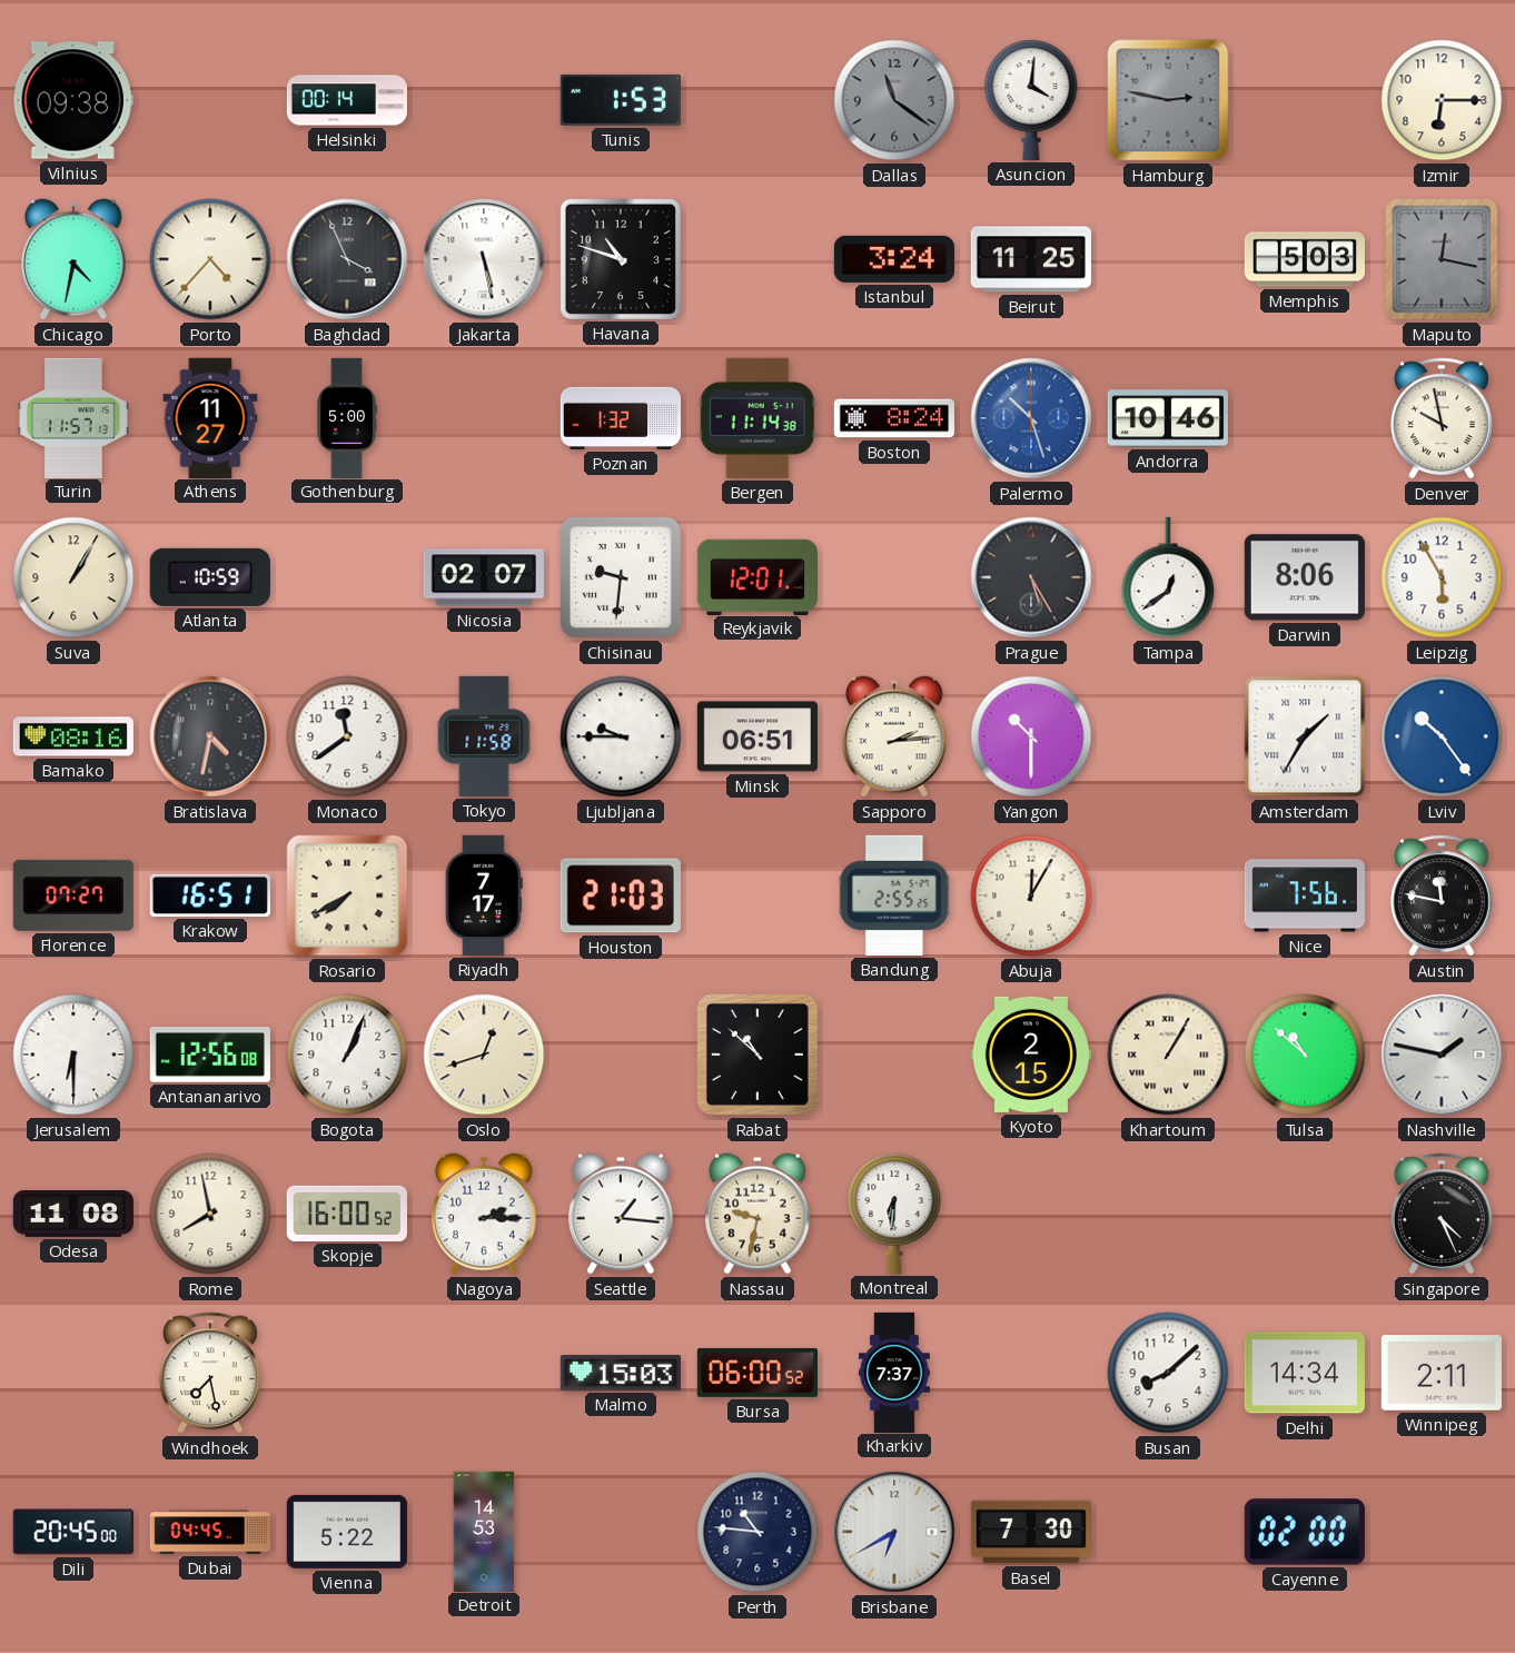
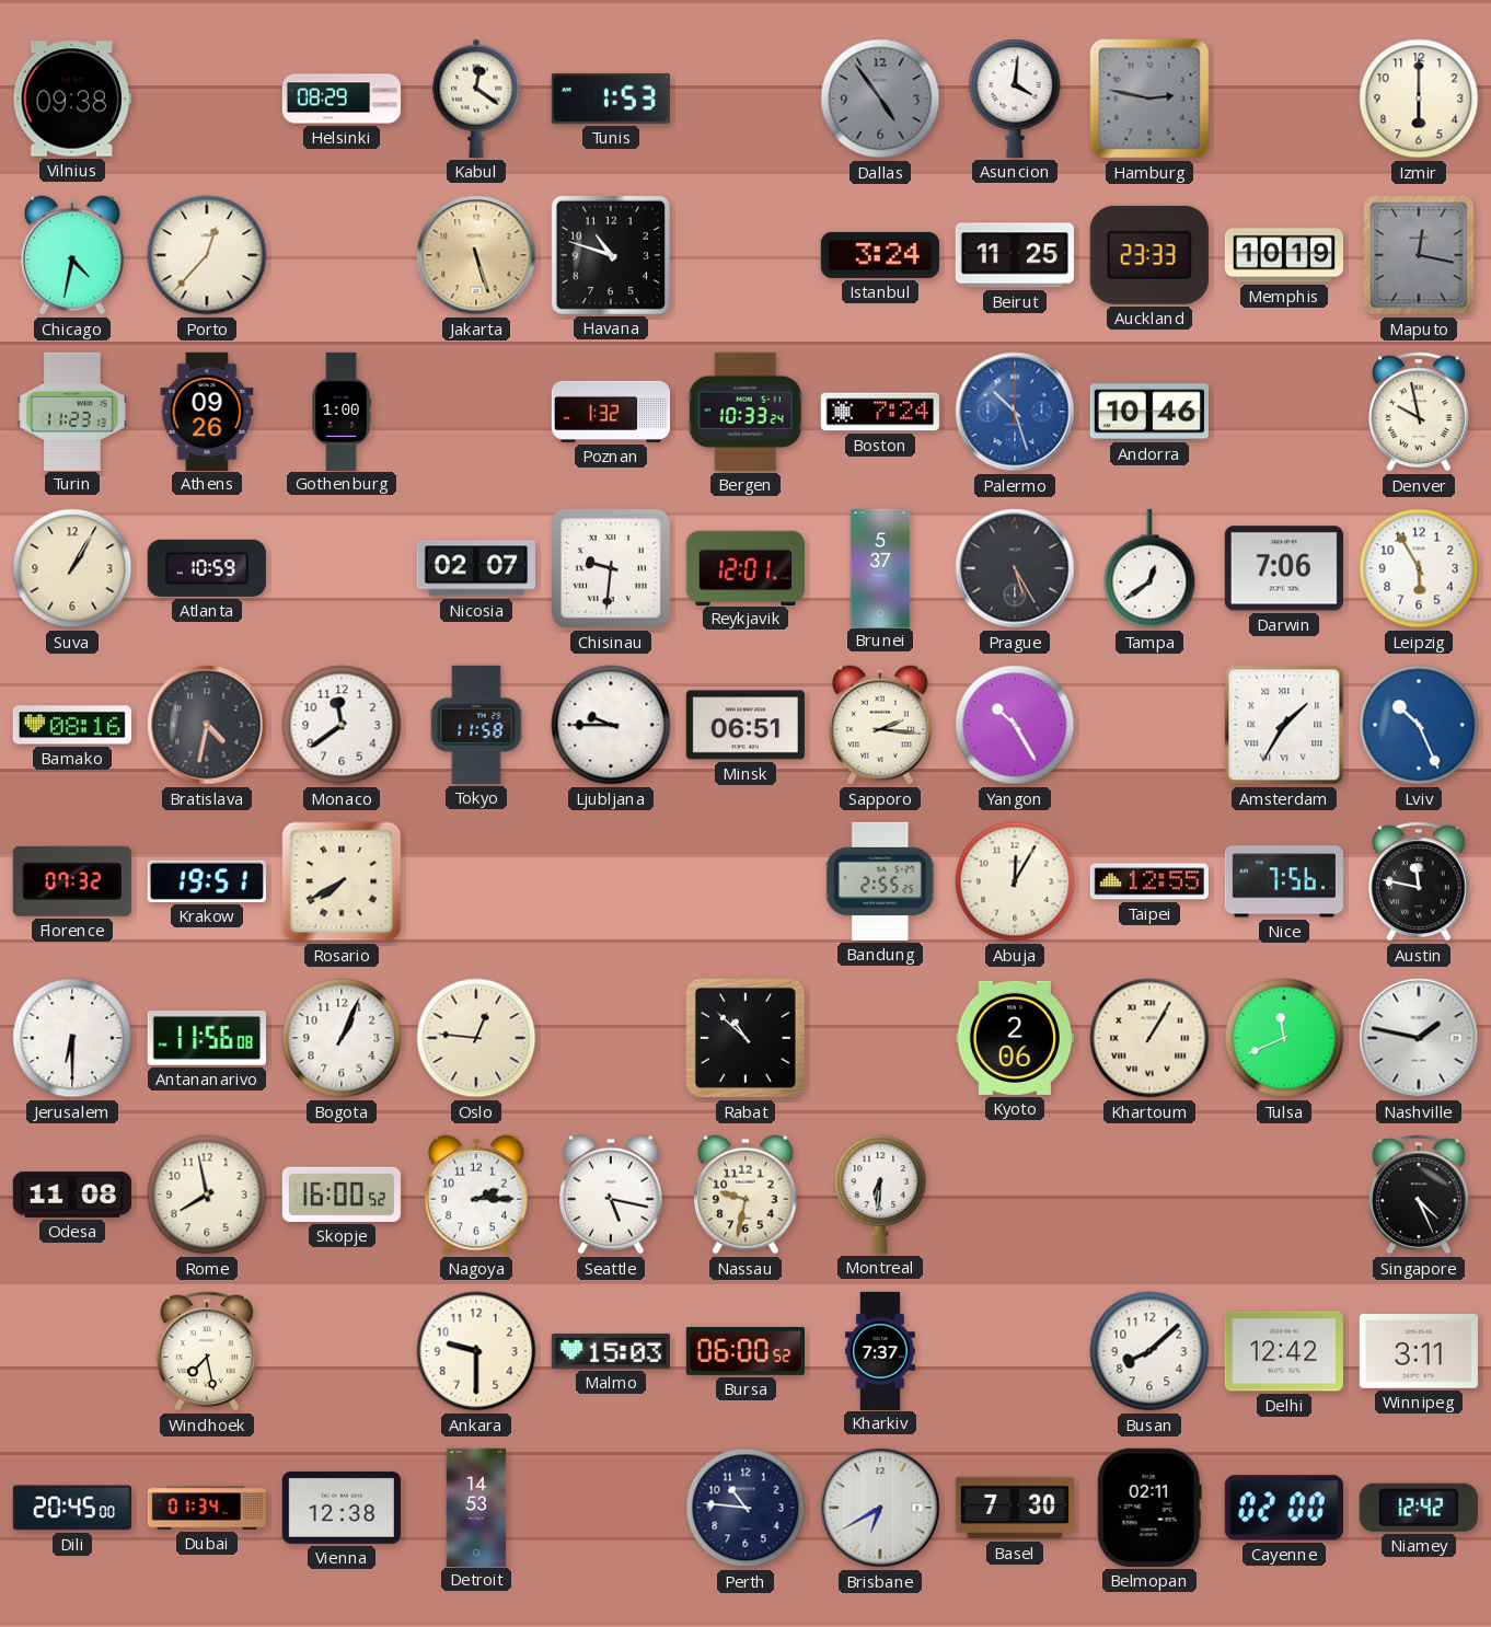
Helsinki: 00:14 -> 08:29 (340, 99)
Kabul: none -> 12:21 (476, 99)
Dallas: 11:21 -> 4:54 (880, 99)
Izmir: 6:15 -> 6:00 (1419, 99)
Porto: 4:37 -> 12:37 (207, 255)
Baghdad: 3:56 -> none (347, 259)
Jakarta: 5:28 -> 5:27 (476, 255)
Jakarta dial: white -> champagne (476, 255)
Auckland: none -> 23:33 (1149, 255)
Memphis: 5:03 -> 10:19 (1283, 255)
Turin: 11:57 -> 11:23 (72, 411)
Athens: 11:27 -> 09:26 (207, 411)
Gothenburg: 5:00 -> 1:00 (342, 411)
Bergen: 11:14 -> 10:33 (745, 412)
Boston: 8:24 -> 7:24 (880, 412)
Brunei: none -> 5:37 (880, 567)
Darwin: 8:06 -> 7:06 (1284, 568)
Sapporo: 2:14 -> 2:16 (880, 725)
Yangon: 10:30 -> 10:25 (1015, 725)
Lviv: 10:24 -> 10:26 (1419, 725)
Florence: 07:27 -> 07:32 (72, 881)
Krakow: 16:51 -> 19:51 (207, 881)
Riyadh: 7:17 -> none (484, 895)
Houston: 21:03 -> none (621, 895)
Taipei: none -> 12:55 (1149, 881)
Antananarivo: 12:56 -> 11:56 (207, 1039)
Oslo: 12:42 -> 12:46 (476, 1038)
Kyoto: 2:15 -> 2:06 (1015, 1038)
Tulsa: 10:52 -> 11:41 (1284, 1038)
Seattle: 1:16 -> 5:17 (611, 1195)
Ankara: none -> 9:30 (476, 1351)
Delhi: 14:34 -> 12:42 (1284, 1351)
Winnipeg: 2:11 -> 3:11 (1419, 1352)
Dubai: 04:45 -> 01:34 (206, 1508)
Vienna: 5:22 -> 12:38 (342, 1508)
Belmopan: none -> 02:11 (1149, 1508)
Niamey: none -> 12:42 (1419, 1508)
